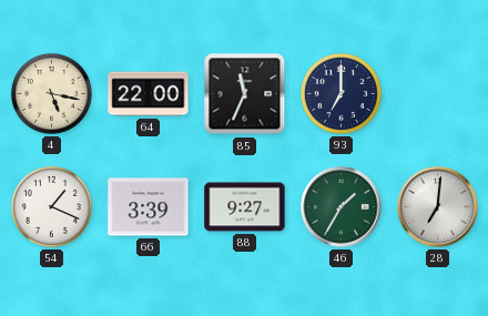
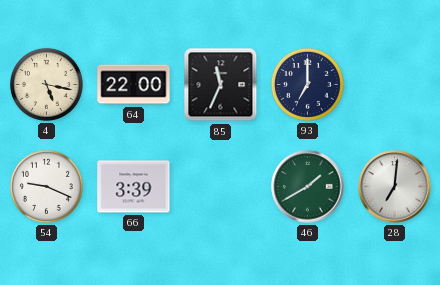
54: 1:19 -> 9:19 (46, 186)
88: 9:27 -> none (245, 207)
46: 1:35 -> 1:40 (308, 187)
